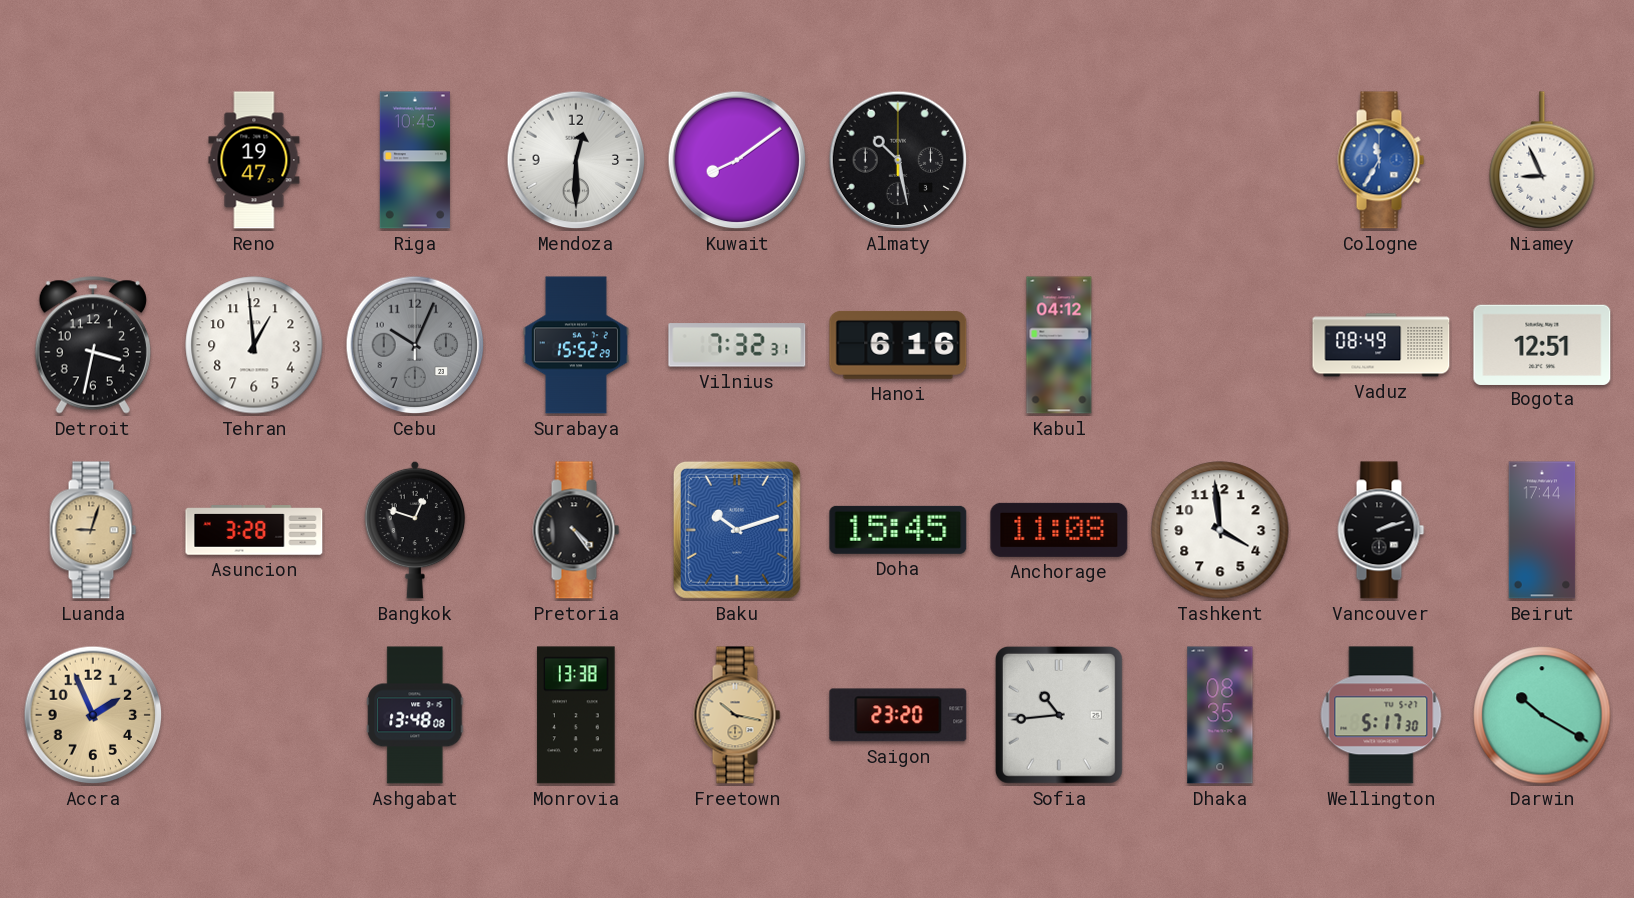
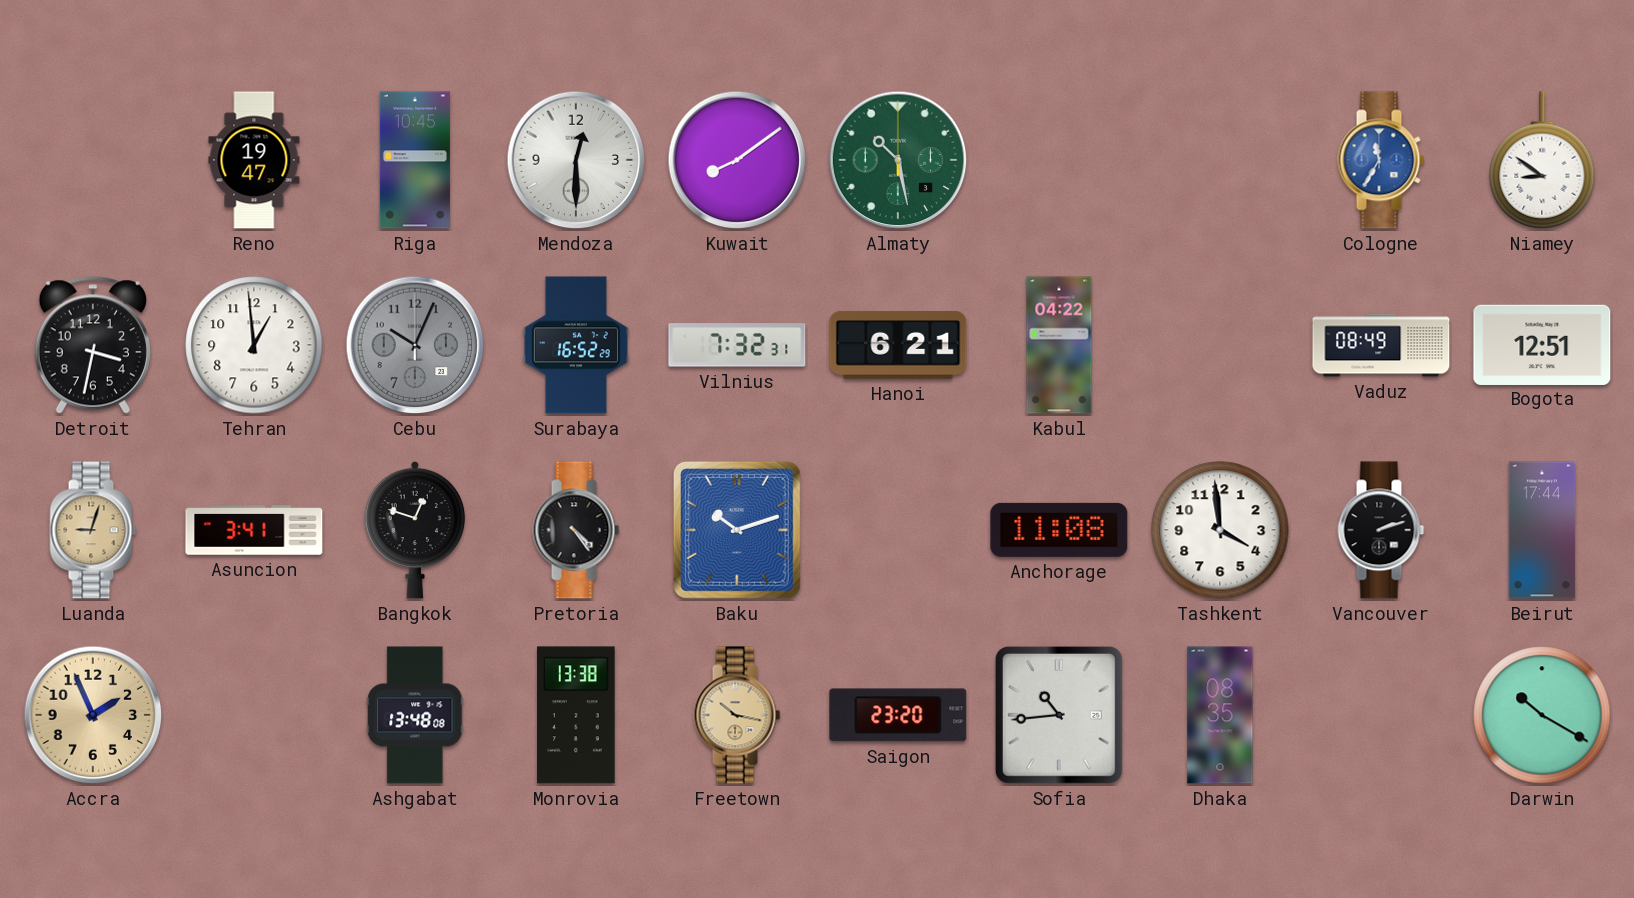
Almaty dial: black -> green (898, 160)
Niamey: 8:56 -> 8:51 (1542, 160)
Surabaya: 15:52 -> 16:52 (576, 345)
Hanoi: 6:16 -> 6:21 (898, 345)
Kabul: 04:12 -> 04:22 (1059, 345)
Asuncion: 3:28 -> 3:41 (254, 530)
Doha: 15:45 -> none (898, 530)
Wellington: 5:17 -> none (1381, 715)
